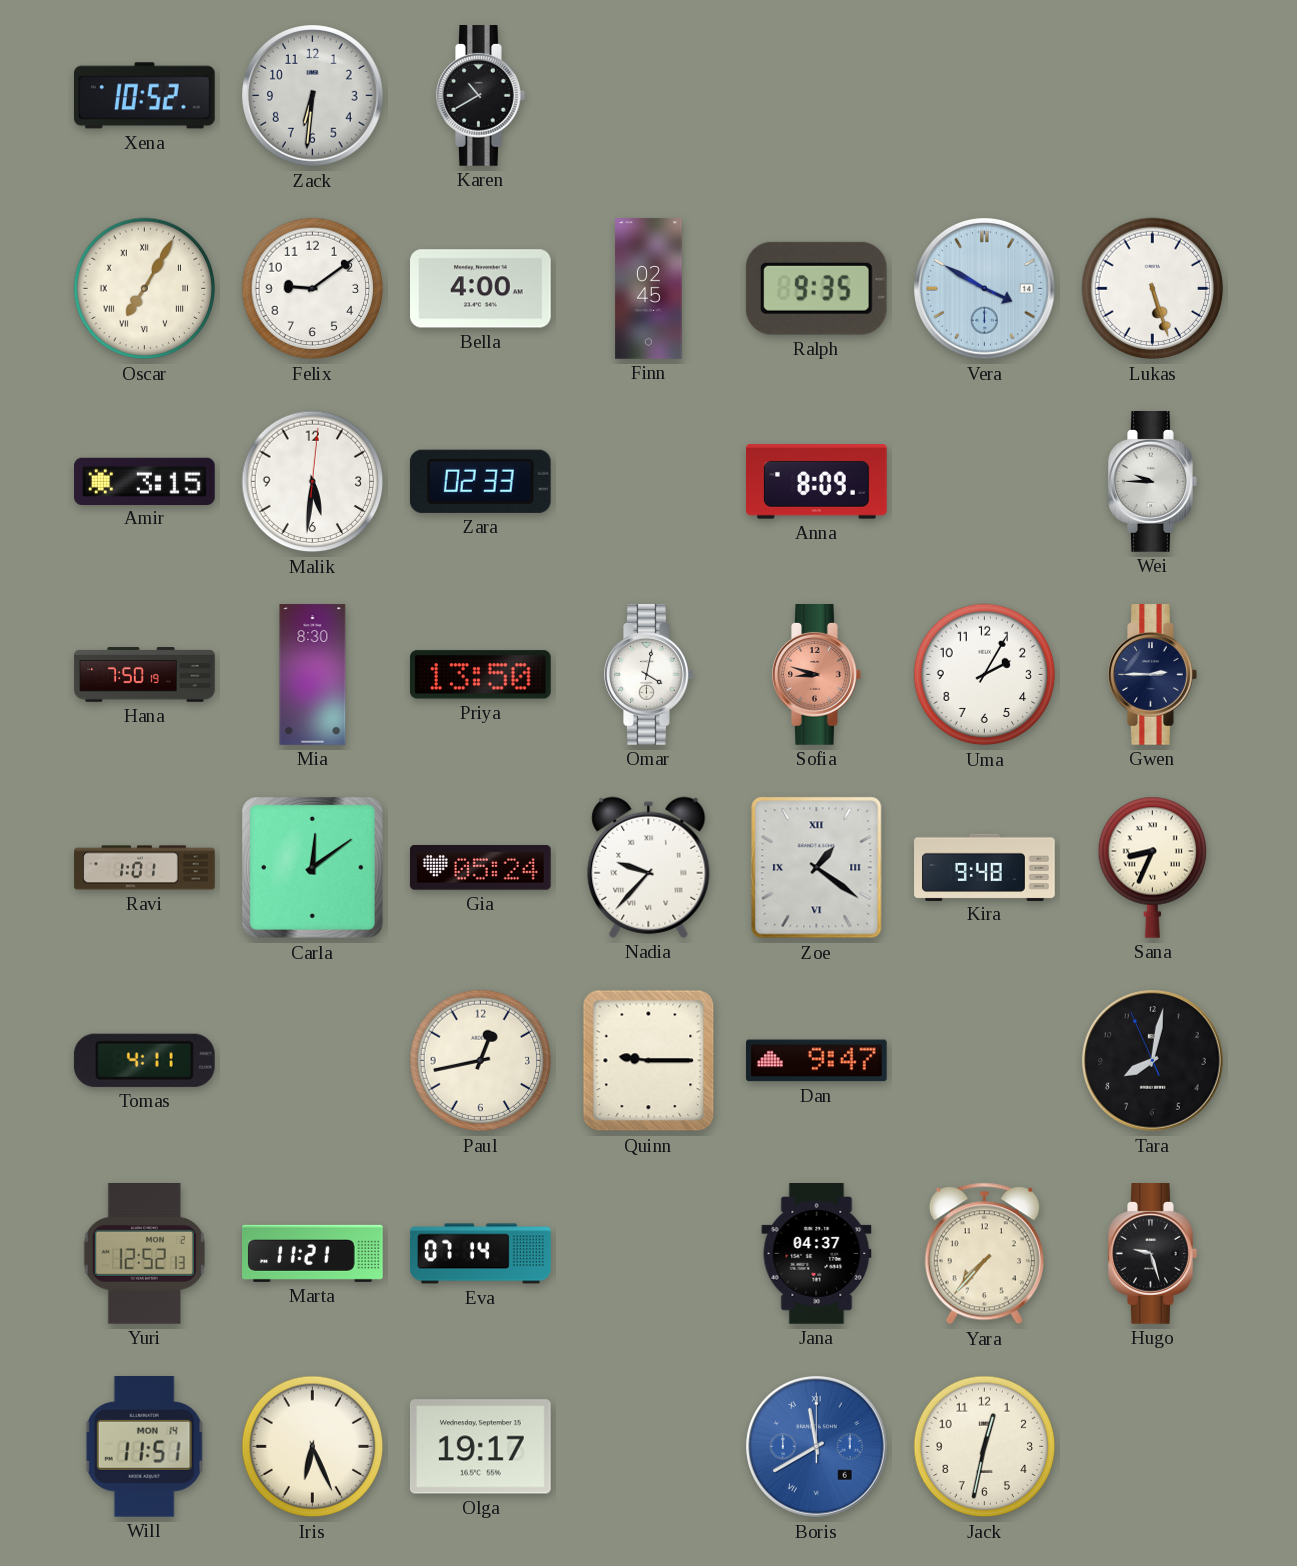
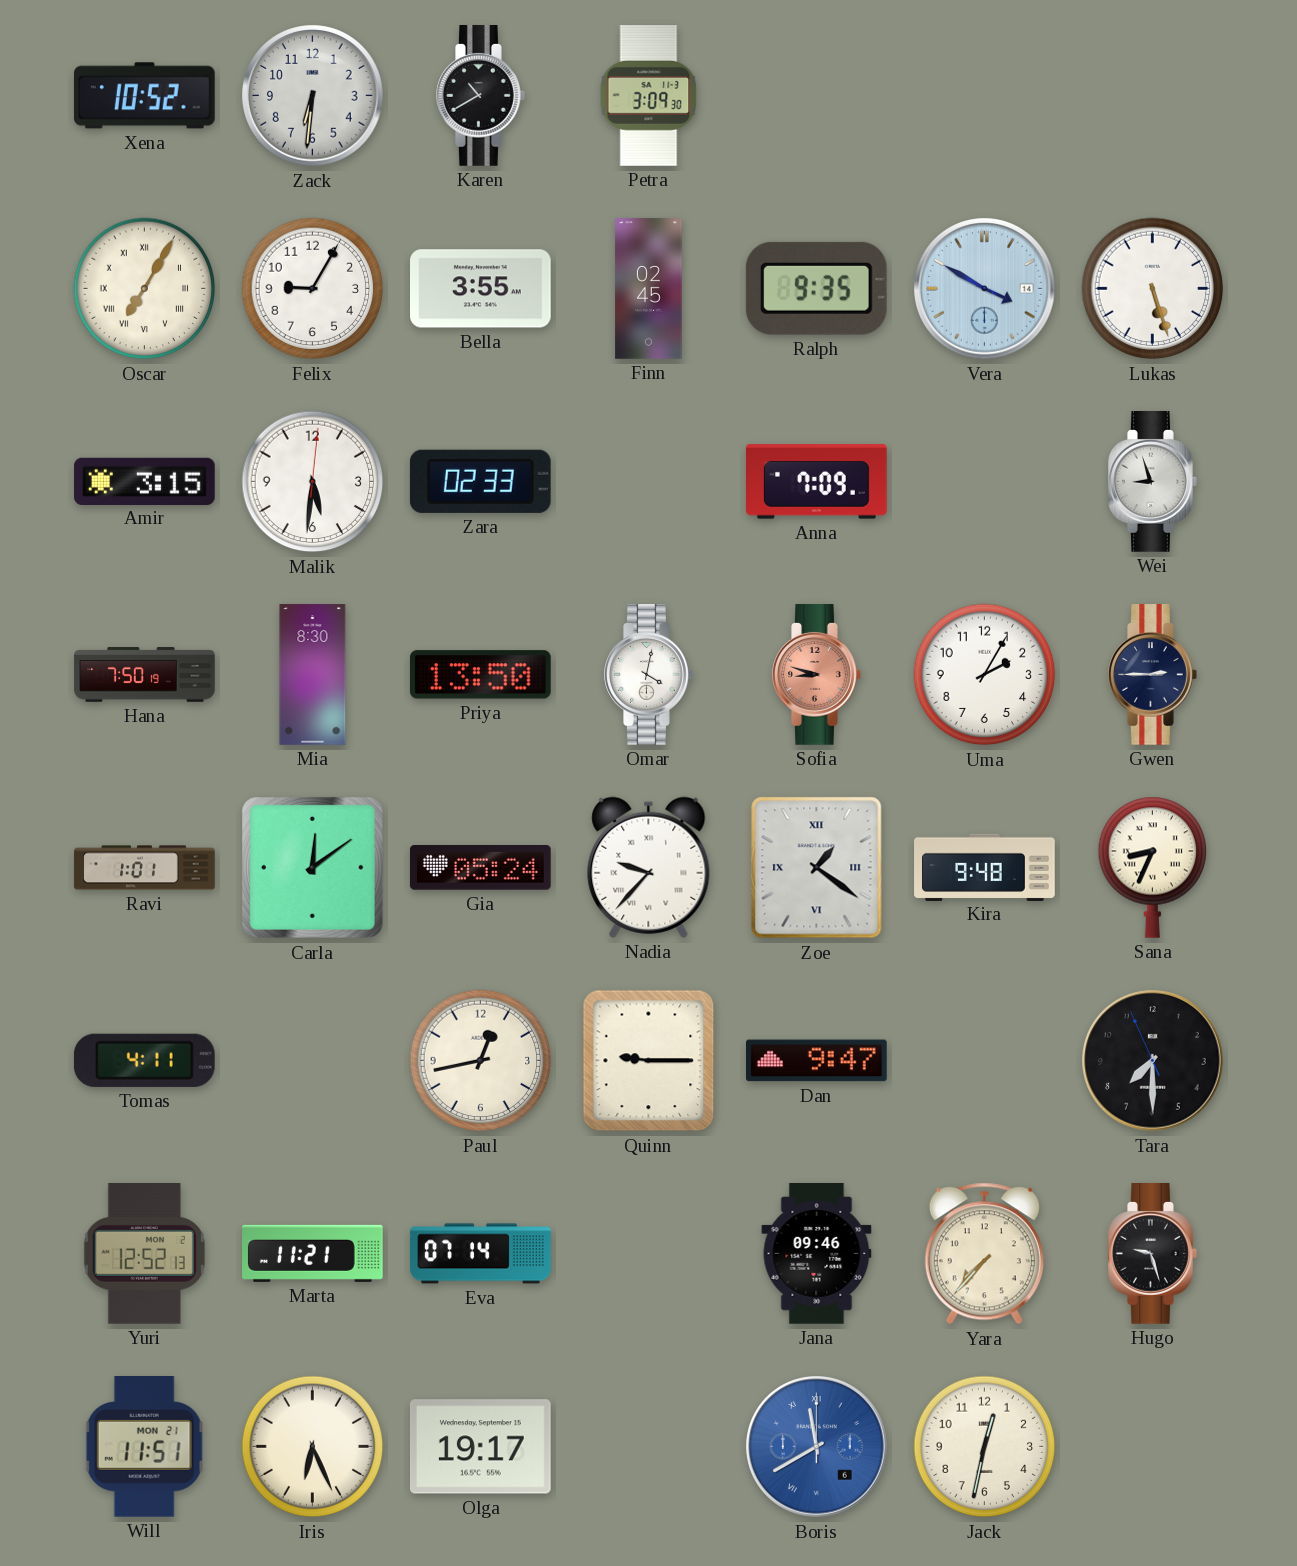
Petra: none -> 3:09 (649, 96)
Felix: 9:09 -> 9:05 (313, 289)
Bella: 4:00 -> 3:55 (481, 289)
Anna: 8:09 -> 7:09 (817, 482)
Wei: 9:45 -> 8:57 (1153, 482)
Tara: 8:01 -> 7:29 (1153, 1061)
Jana: 04:37 -> 09:46 (817, 1254)
Will date: MON 14 -> MON 21 (144, 1447)
